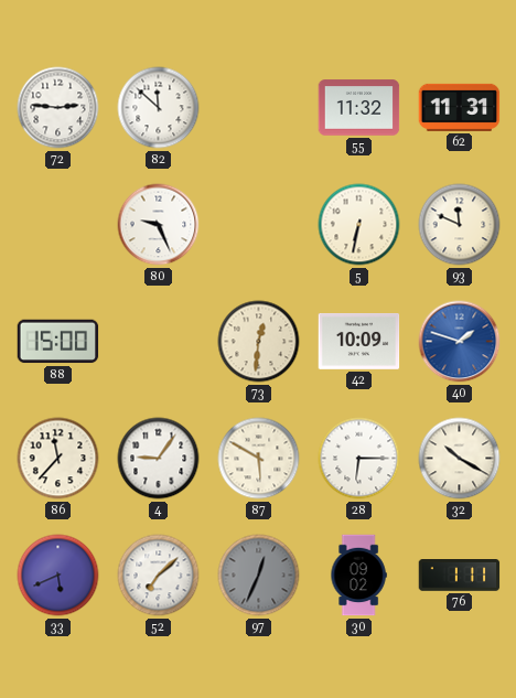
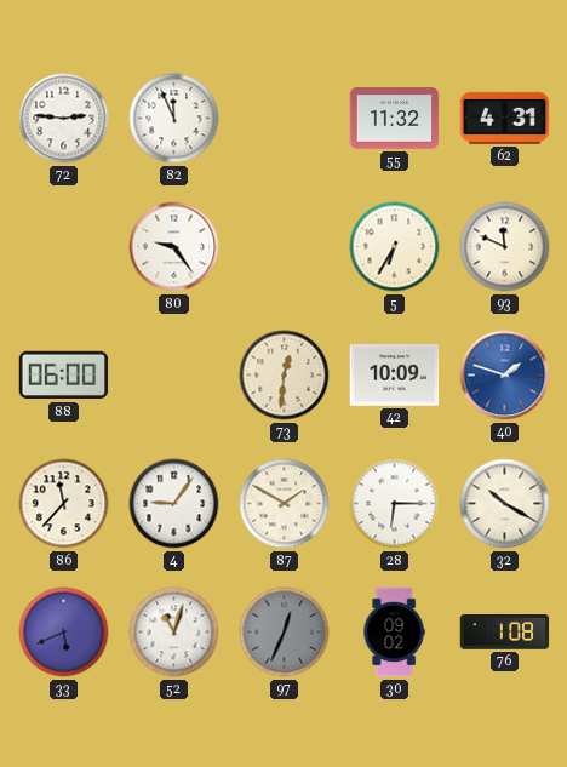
82: 11:52 -> 11:56 (174, 119)
62: 11:31 -> 4:31 (505, 118)
80: 9:26 -> 9:24 (174, 247)
5: 6:32 -> 6:35 (395, 247)
88: 15:00 -> 06:00 (64, 376)
87: 5:50 -> 1:50 (285, 504)
52: 7:08 -> 11:03 (174, 633)
76: 1:11 -> 1:08 (505, 633)
